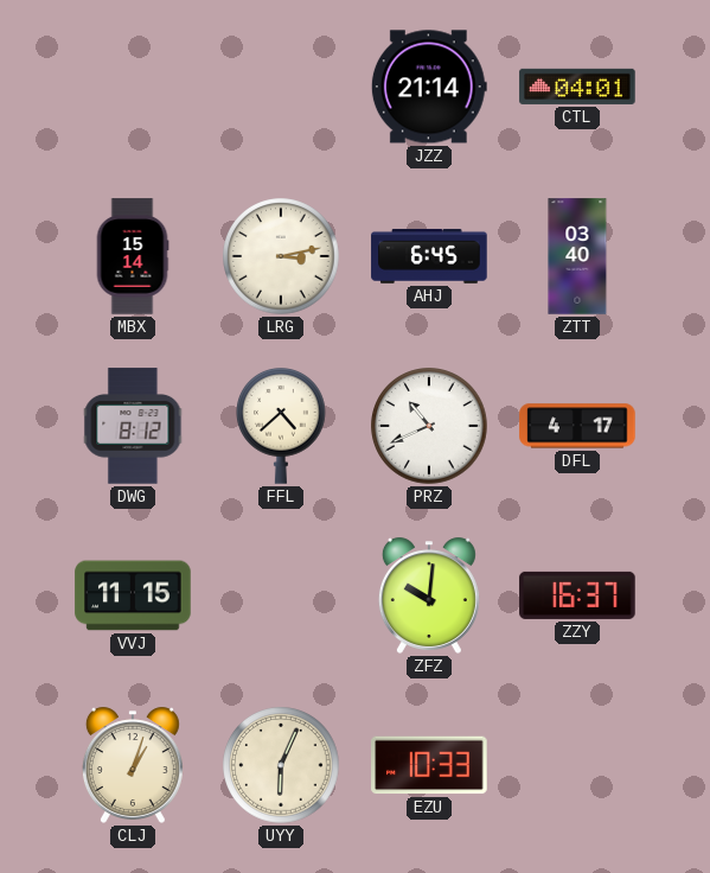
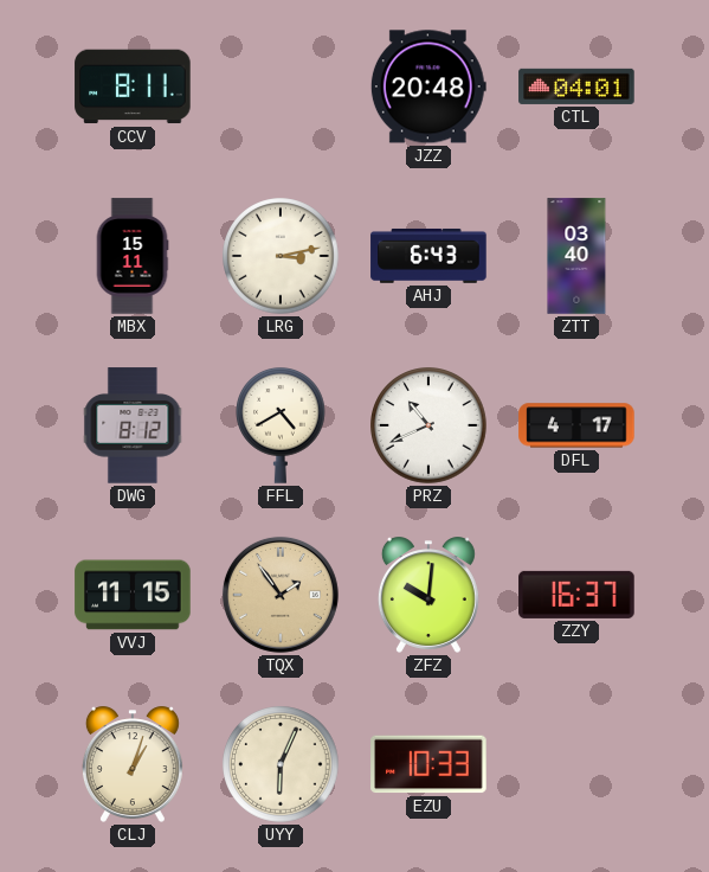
CCV: none -> 8:11 (133, 86)
JZZ: 21:14 -> 20:48 (428, 86)
MBX: 15:14 -> 15:11 (133, 256)
AHJ: 6:45 -> 6:43 (428, 256)
FFL: 4:38 -> 4:40 (282, 427)
TQX: none -> 1:54 (281, 595)
